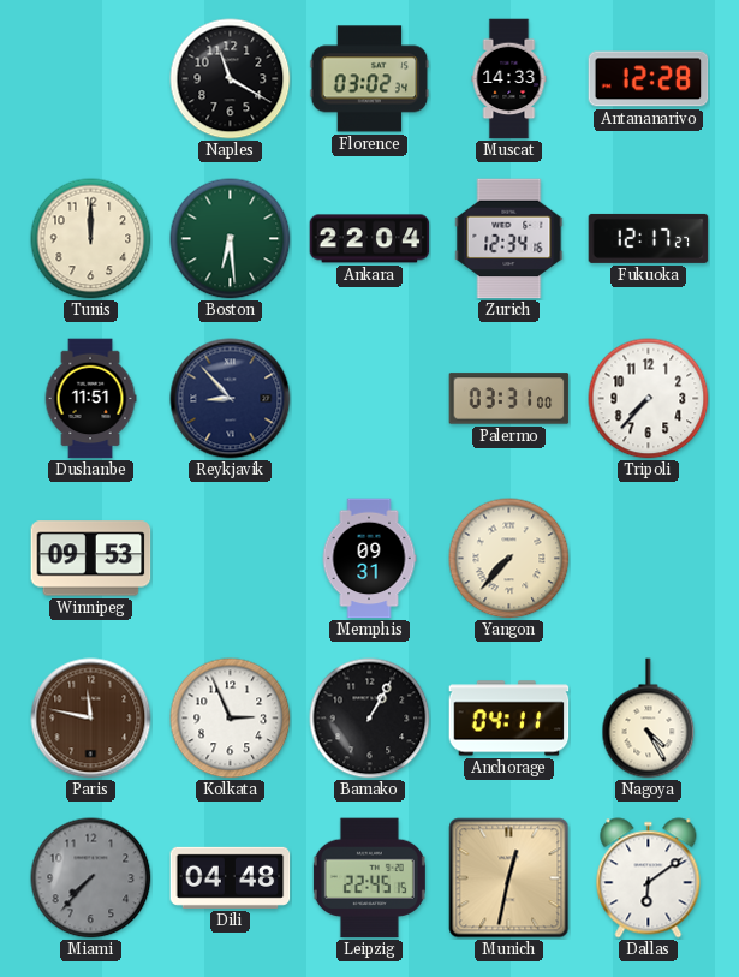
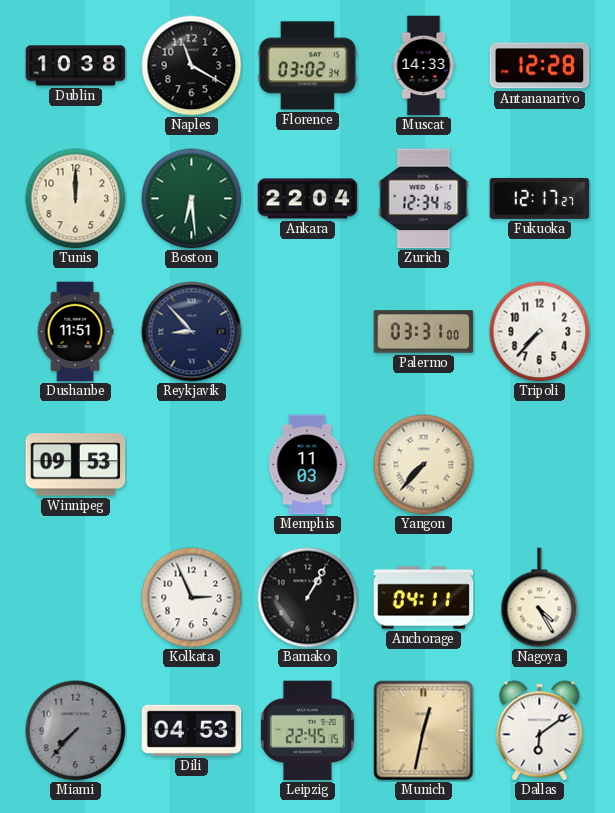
Dublin: none -> 10:38 (76, 66)
Memphis: 09:31 -> 11:03 (307, 465)
Paris: 11:47 -> none (91, 719)
Dili: 04:48 -> 04:53 (192, 730)
